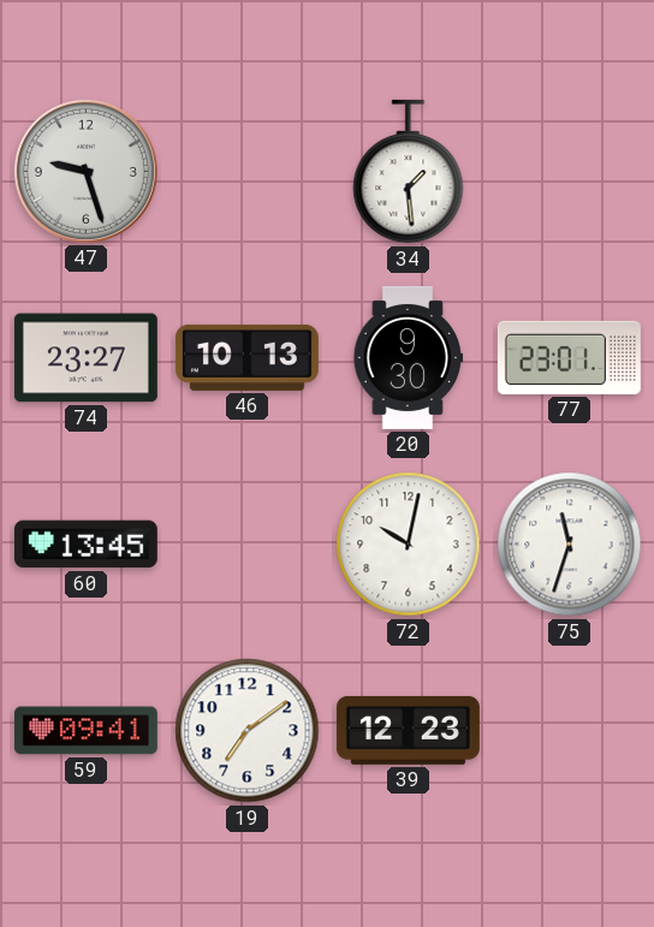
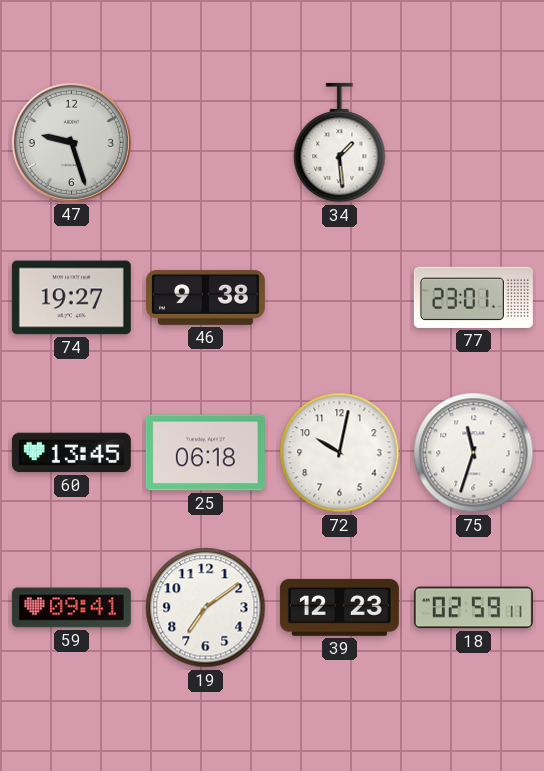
74: 23:27 -> 19:27 (71, 298)
46: 10:13 -> 9:38 (205, 297)
20: 9:30 -> none (408, 357)
25: none -> 06:18 (205, 453)
18: none -> 02:59 (473, 608)
